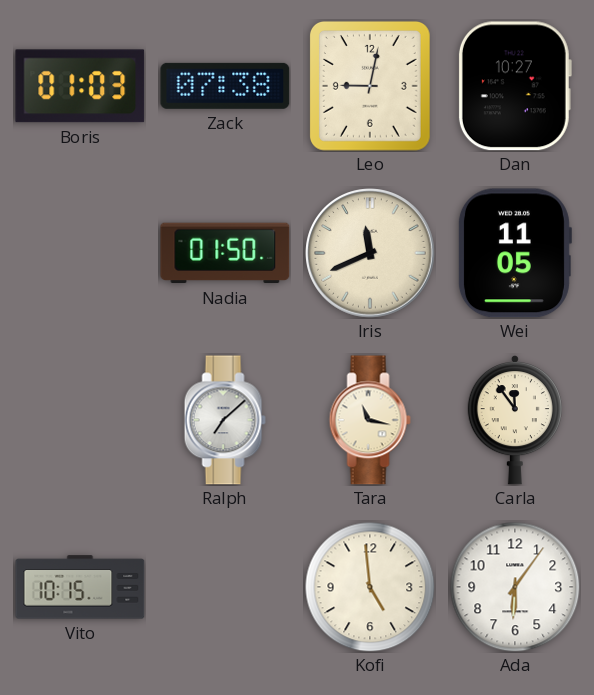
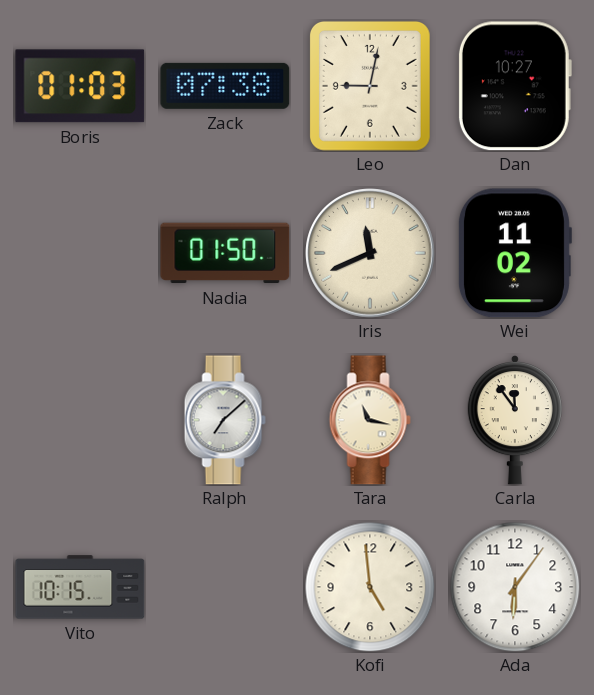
Wei: 11:05 -> 11:02 (514, 253)
